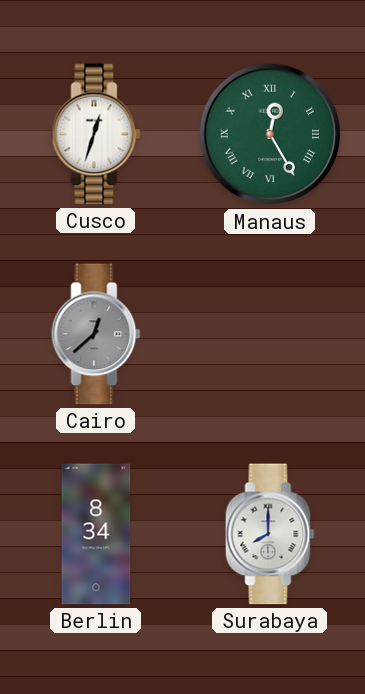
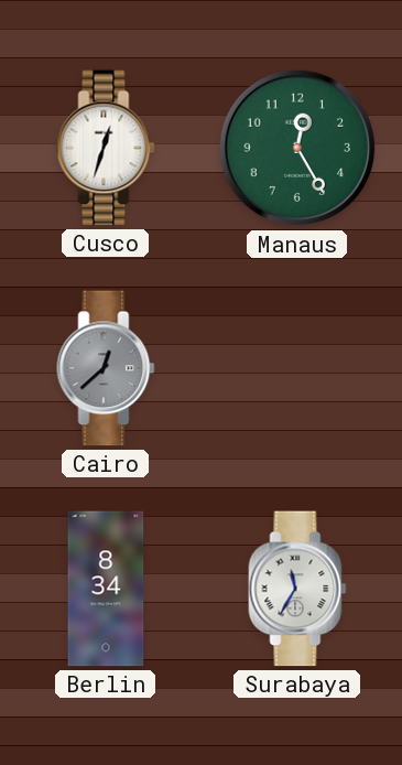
Manaus numerals: Roman -> Arabic (297, 148)
Surabaya: 8:00 -> 11:35 (297, 589)
